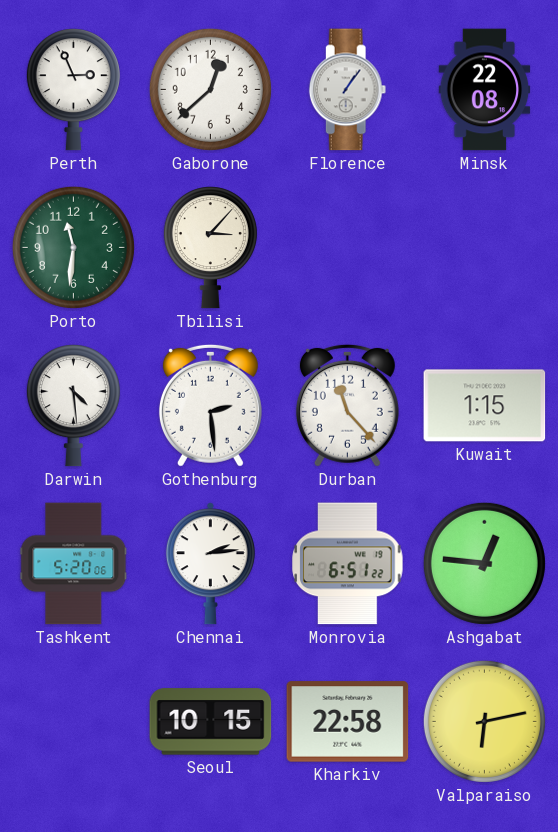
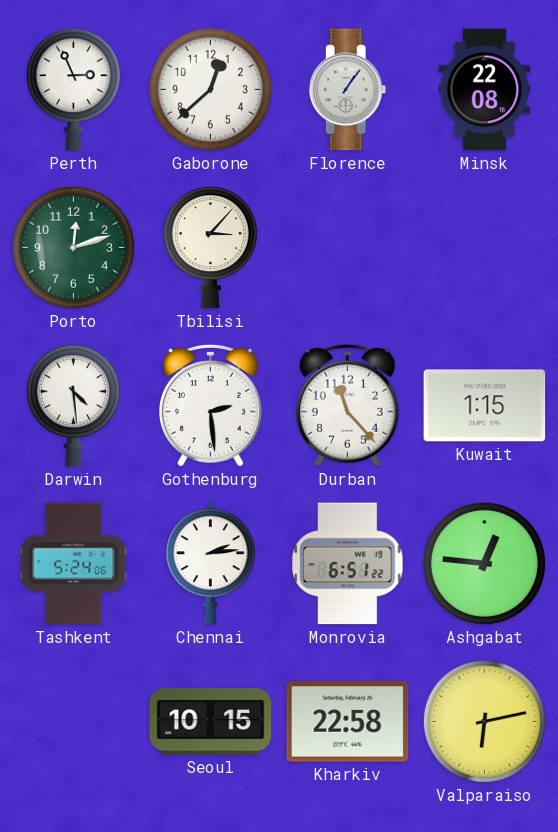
Porto: 11:31 -> 12:12 (73, 247)
Tashkent: 5:20 -> 5:24 (74, 564)
